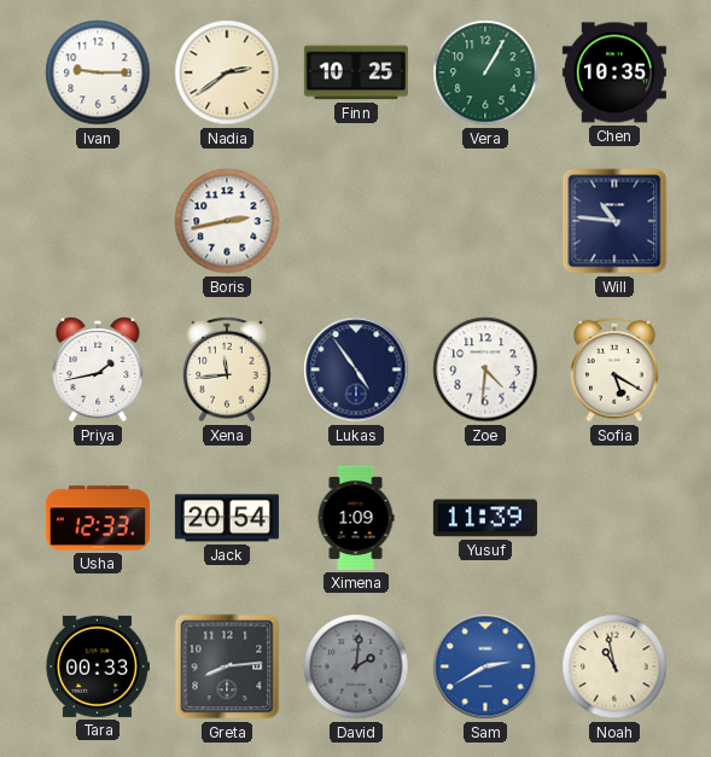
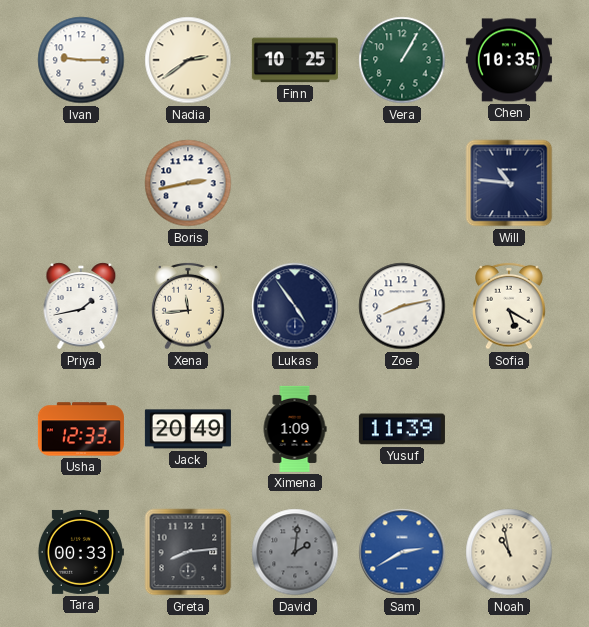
Zoe: 4:31 -> 8:13 (402, 306)
Jack: 20:54 -> 20:49 (188, 429)
